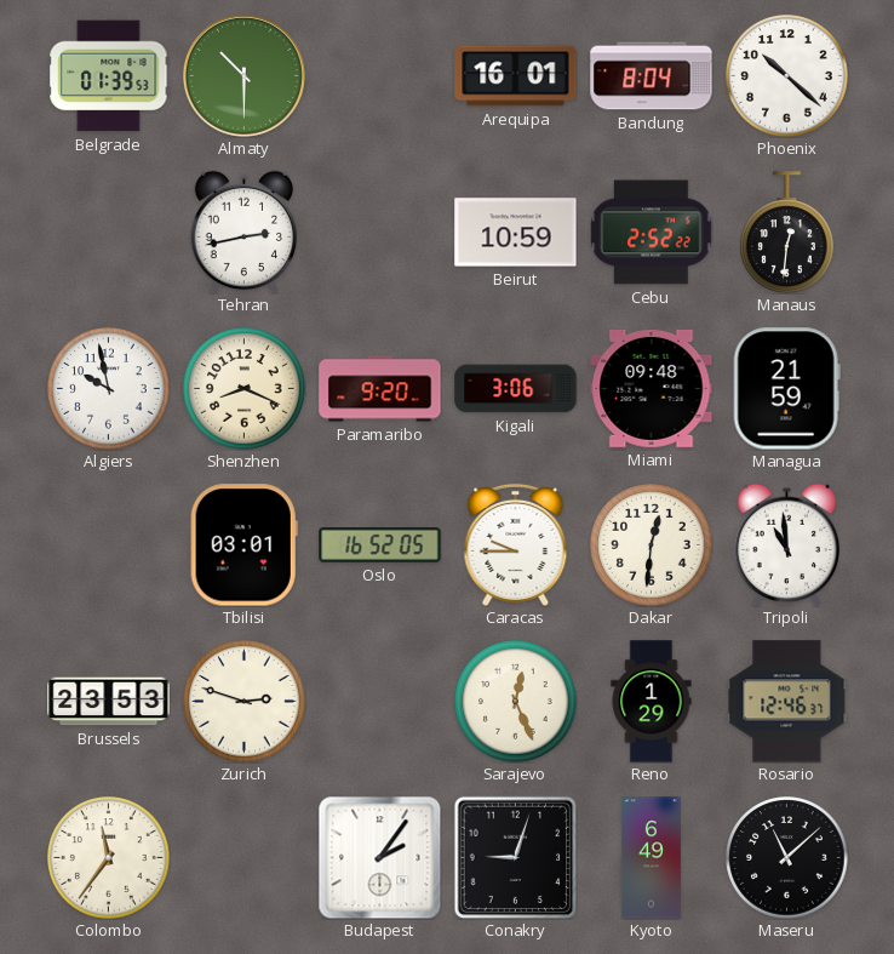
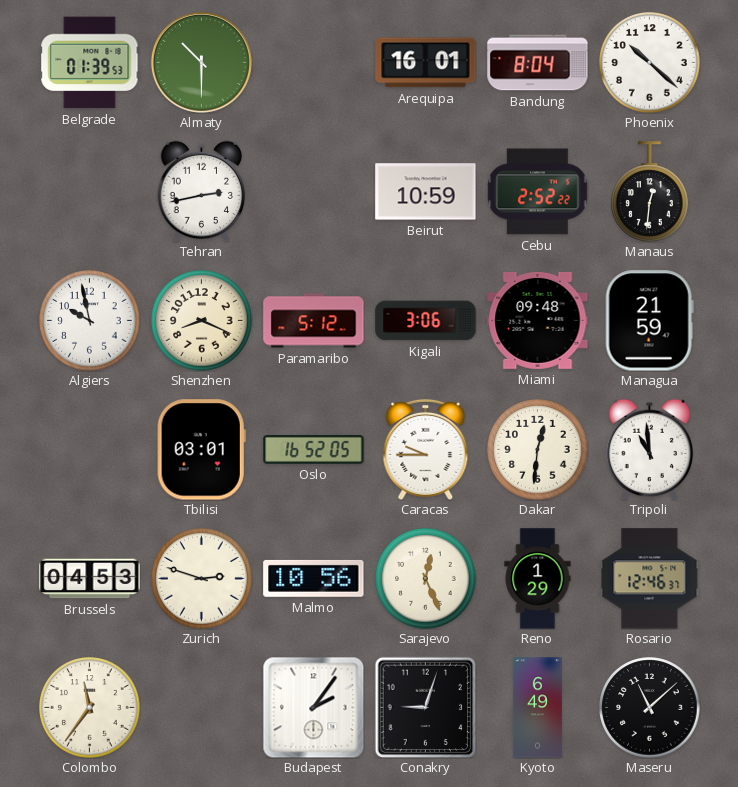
Paramaribo: 9:20 -> 5:12 (314, 321)
Brussels: 23:53 -> 04:53 (90, 579)
Malmo: none -> 10:56 (314, 578)
